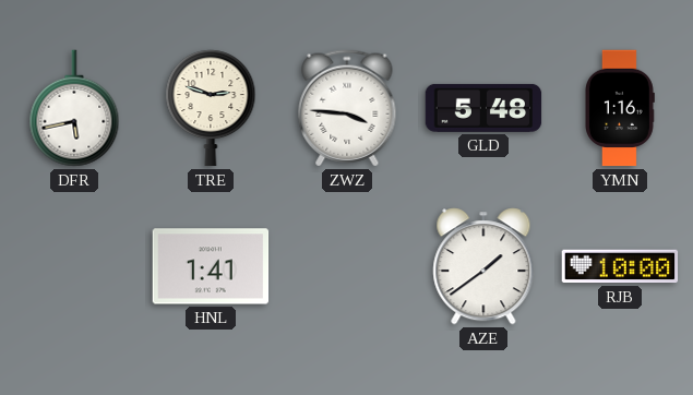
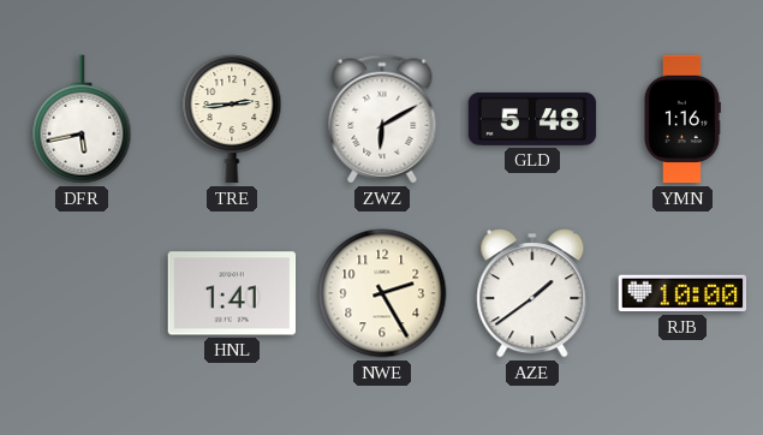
TRE: 2:48 -> 2:44 (232, 119)
ZWZ: 3:46 -> 6:10 (382, 119)
NWE: none -> 2:25 (382, 293)
